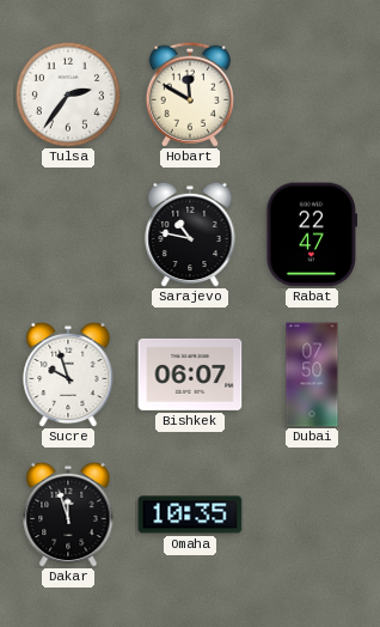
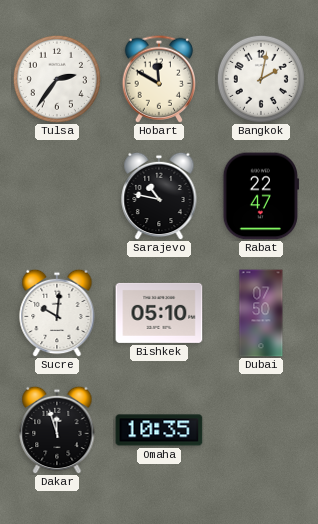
Bangkok: none -> 2:02 (261, 79)
Sucre: 9:57 -> 10:01 (57, 313)
Bishkek: 06:07 -> 05:10 (159, 313)
